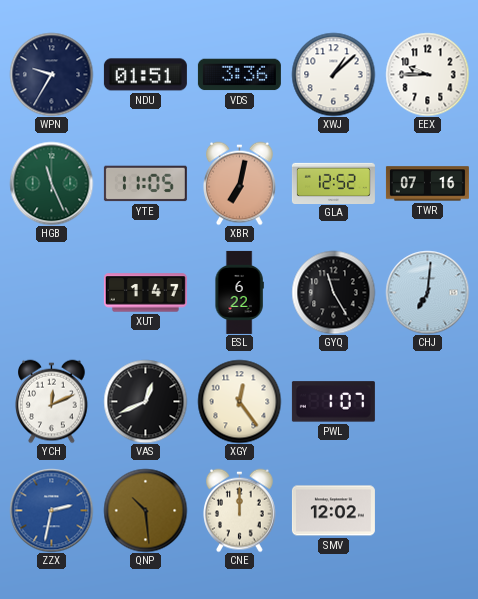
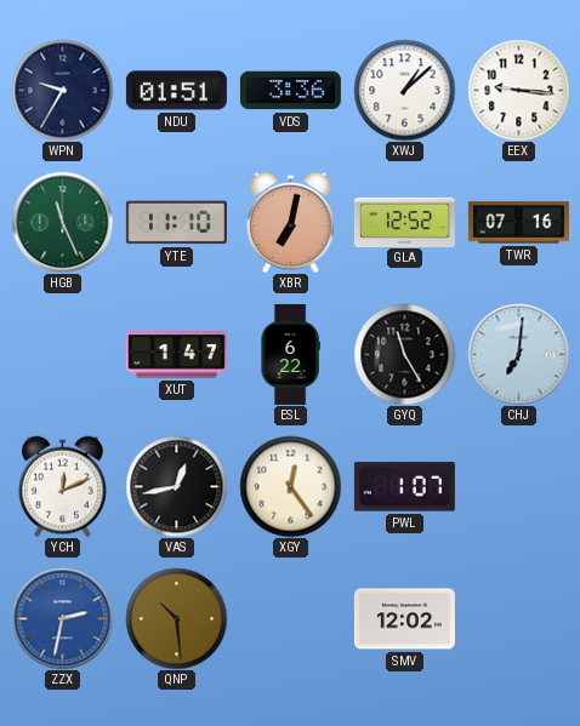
EEX: 9:45 -> 9:16 (518, 90)
YTE: 11:05 -> 11:10 (176, 223)
VAS: 12:41 -> 12:43 (176, 486)
CNE: 12:00 -> none (240, 510)
